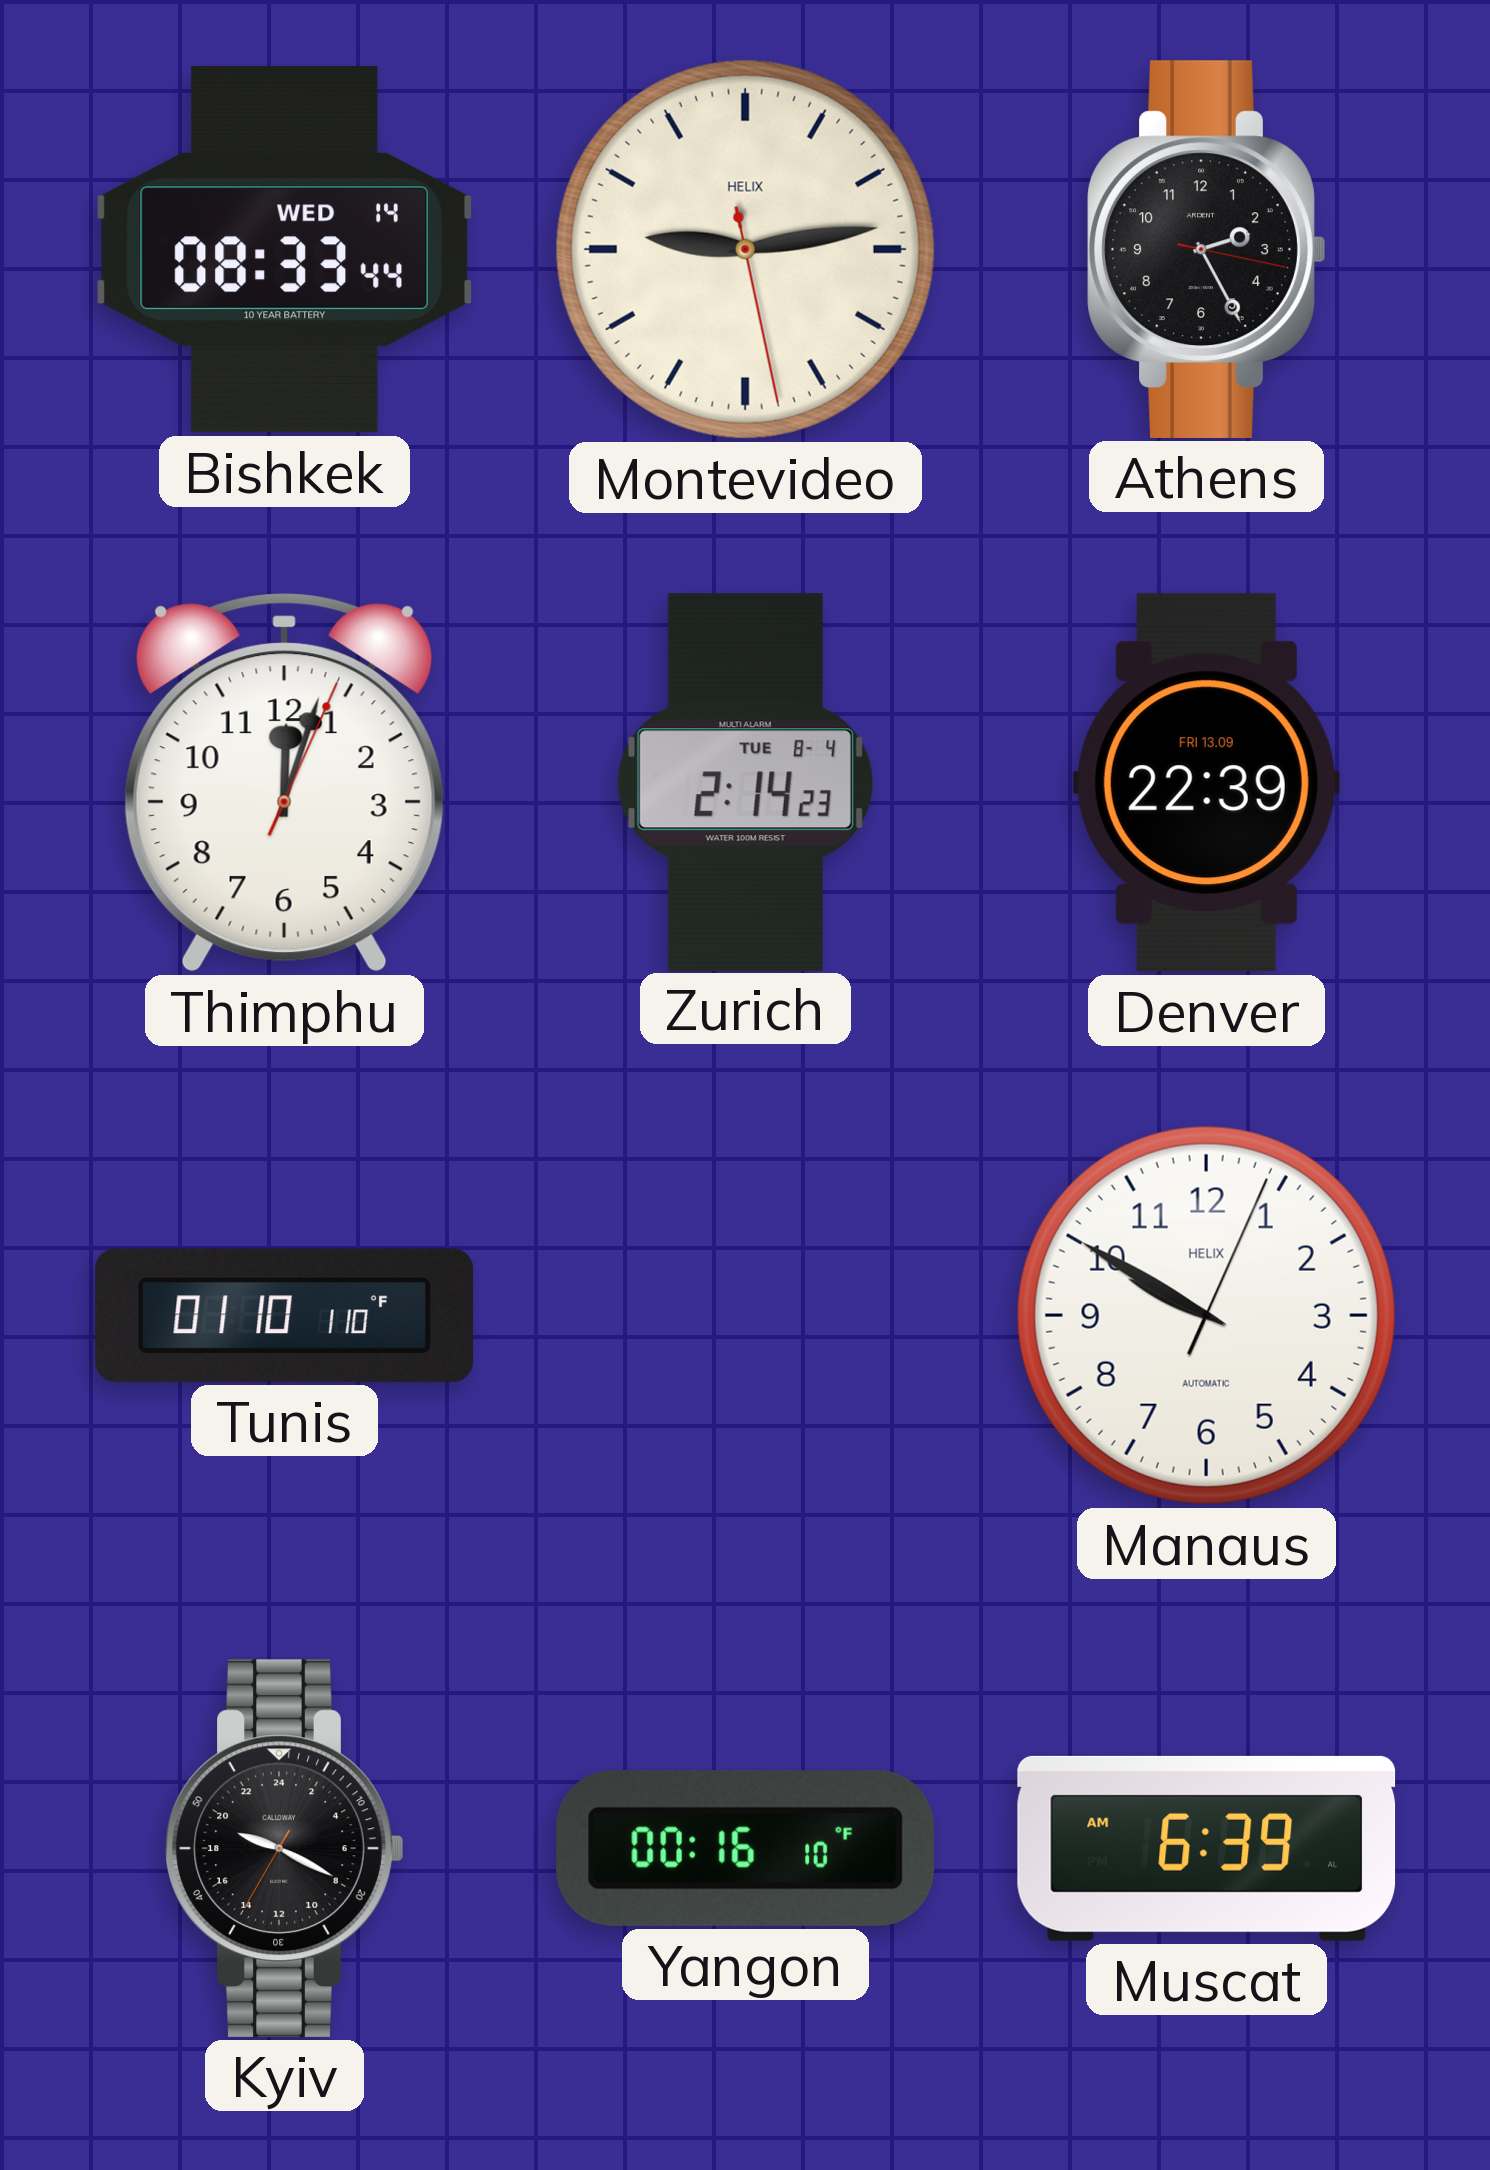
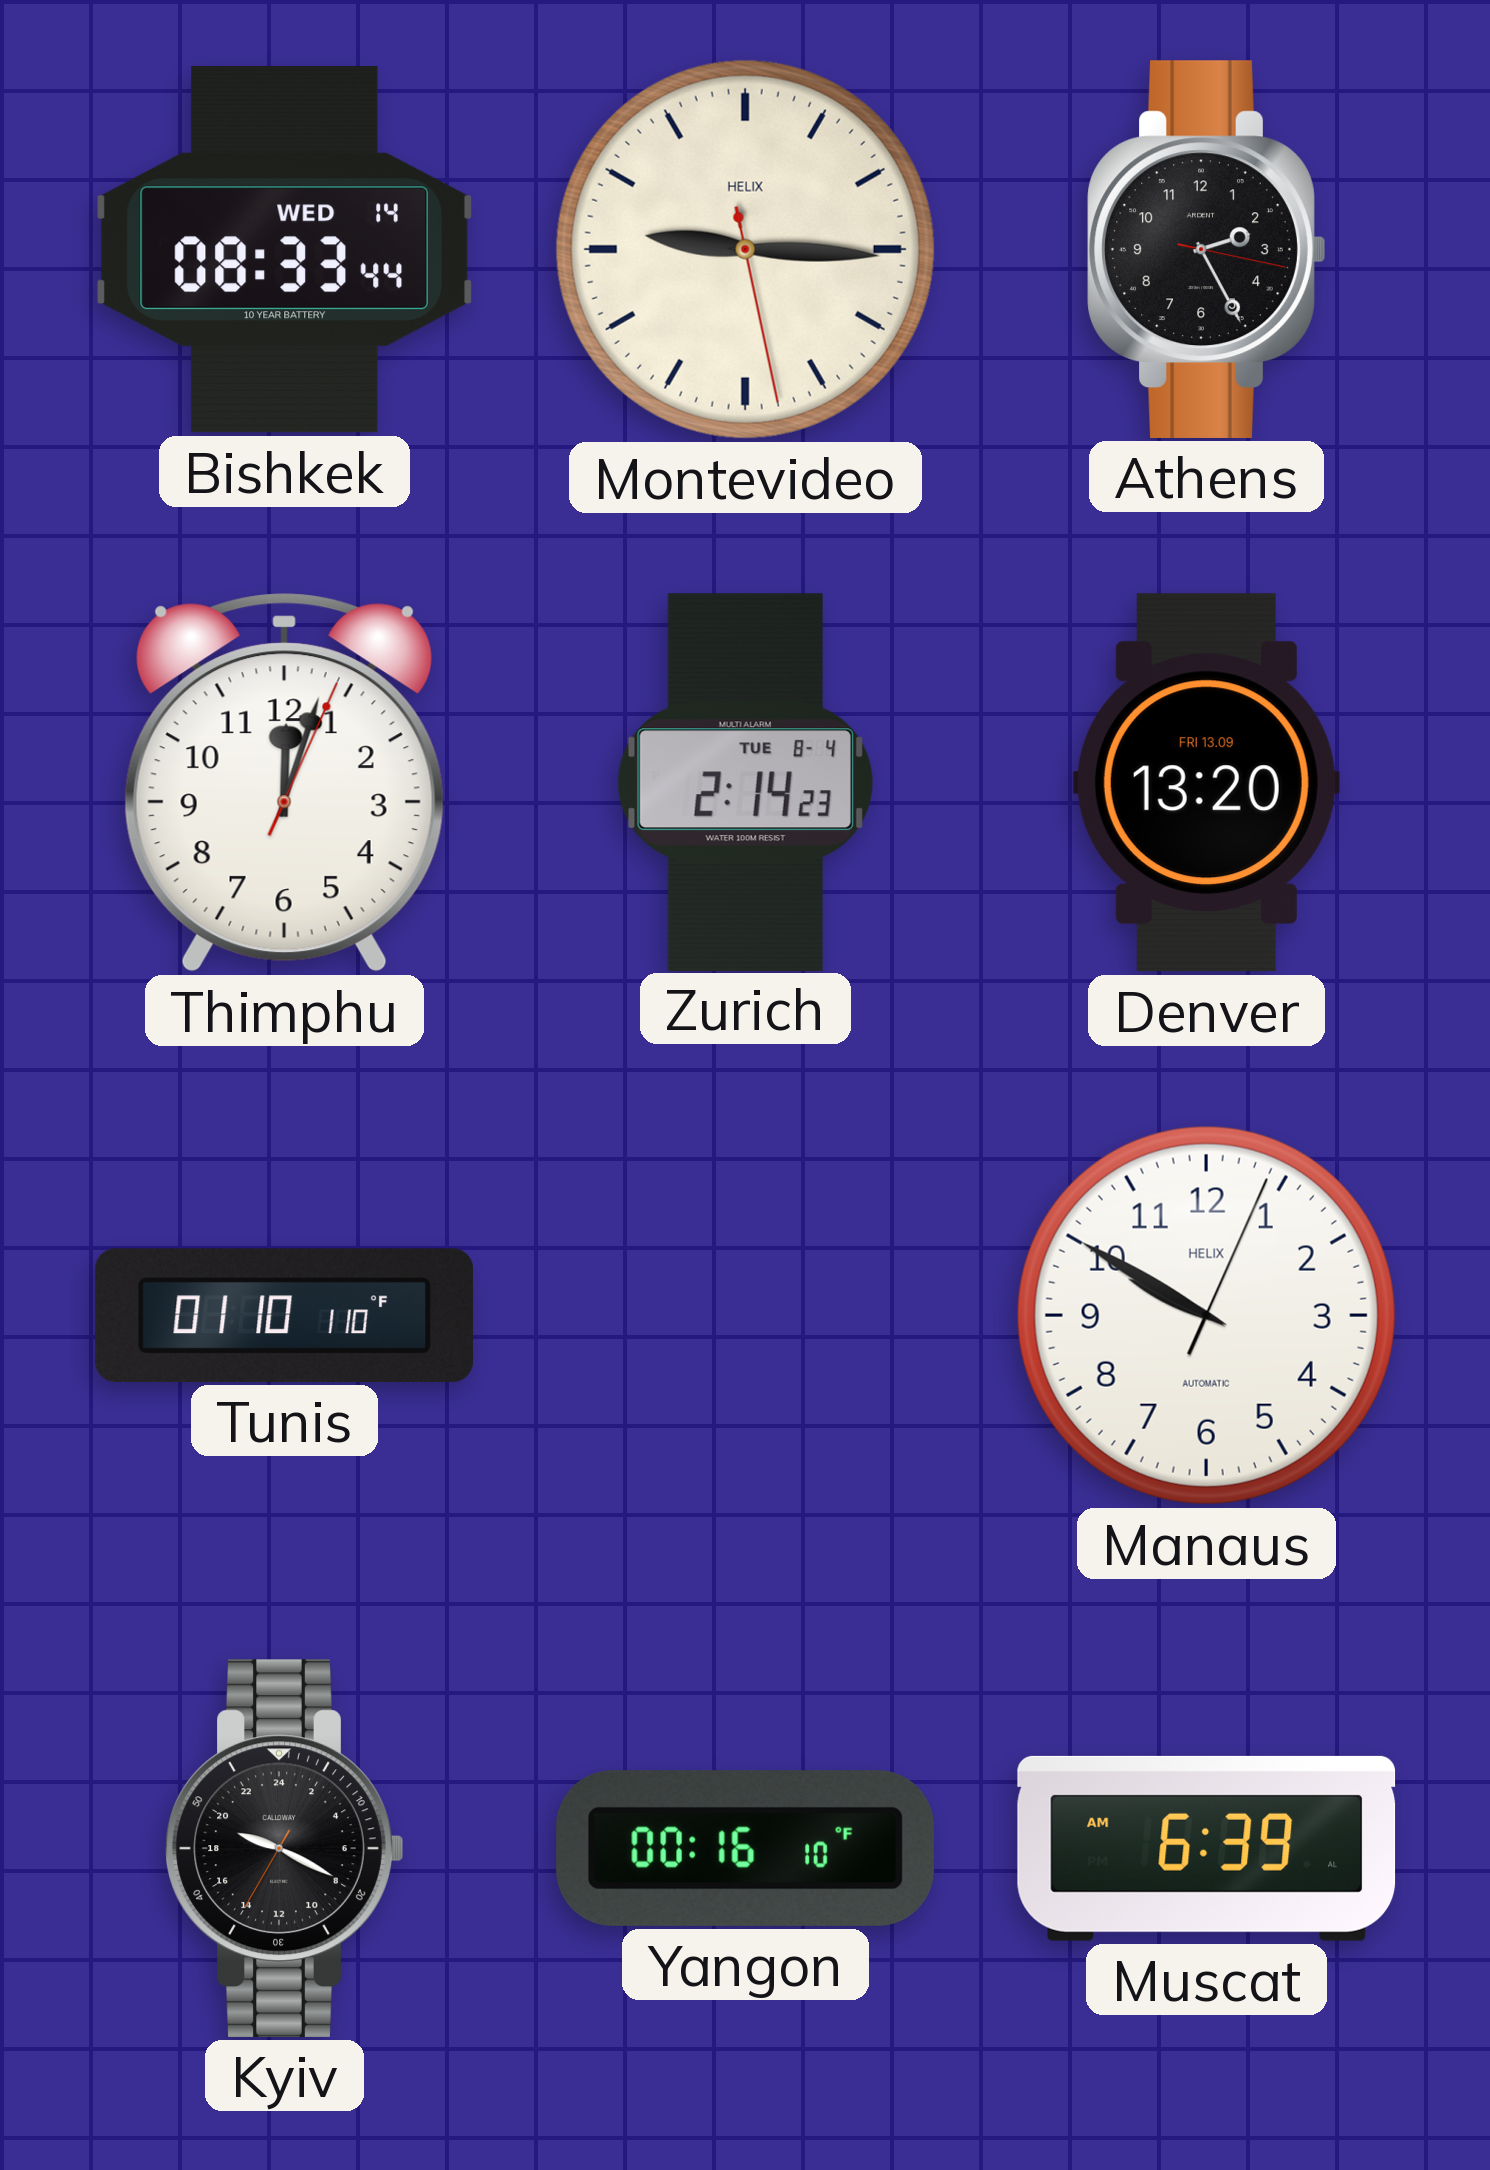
Montevideo: 9:13 -> 9:15 (745, 249)
Denver: 22:39 -> 13:20 (1206, 783)
